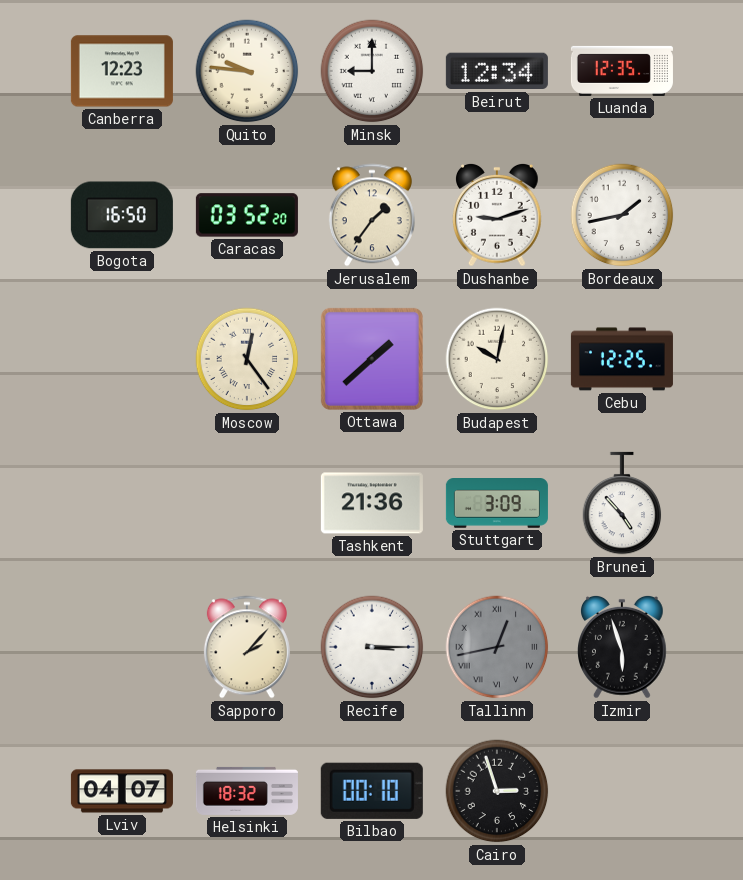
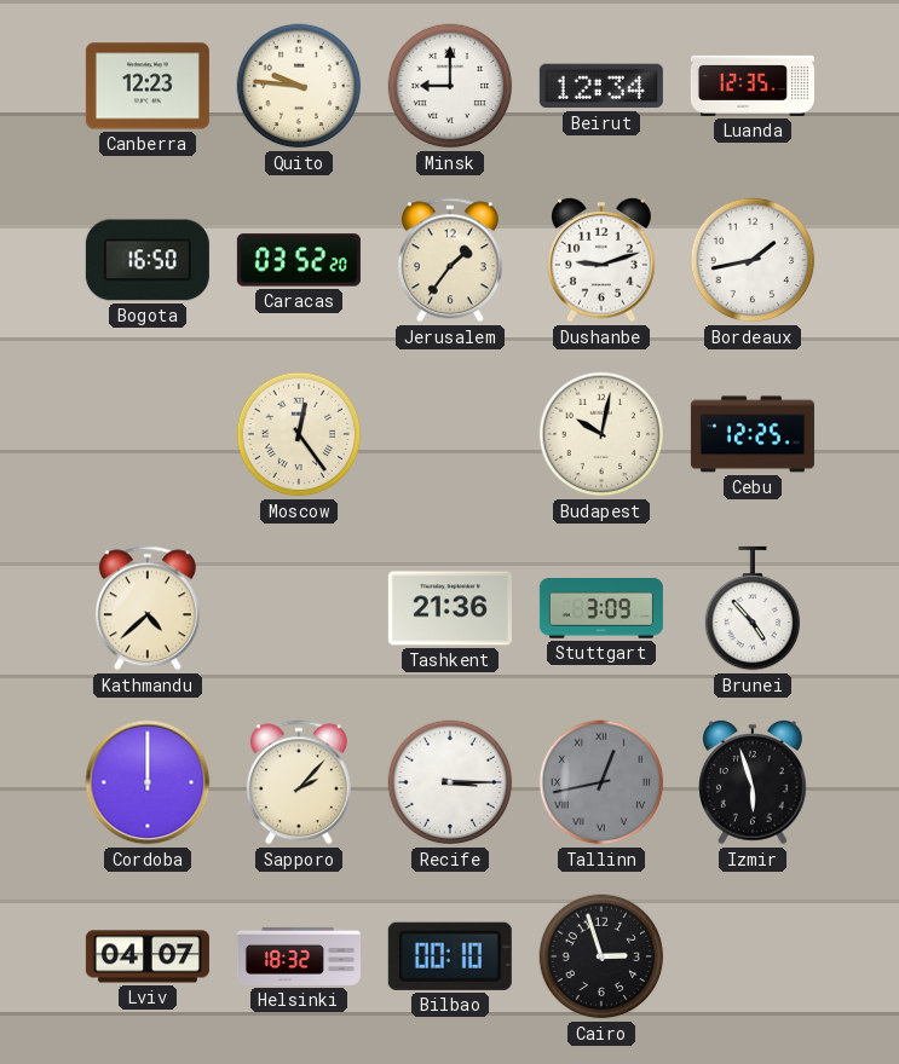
Ottawa: 1:38 -> none (372, 359)
Kathmandu: none -> 4:38 (148, 608)
Cordoba: none -> 12:00 (148, 782)
